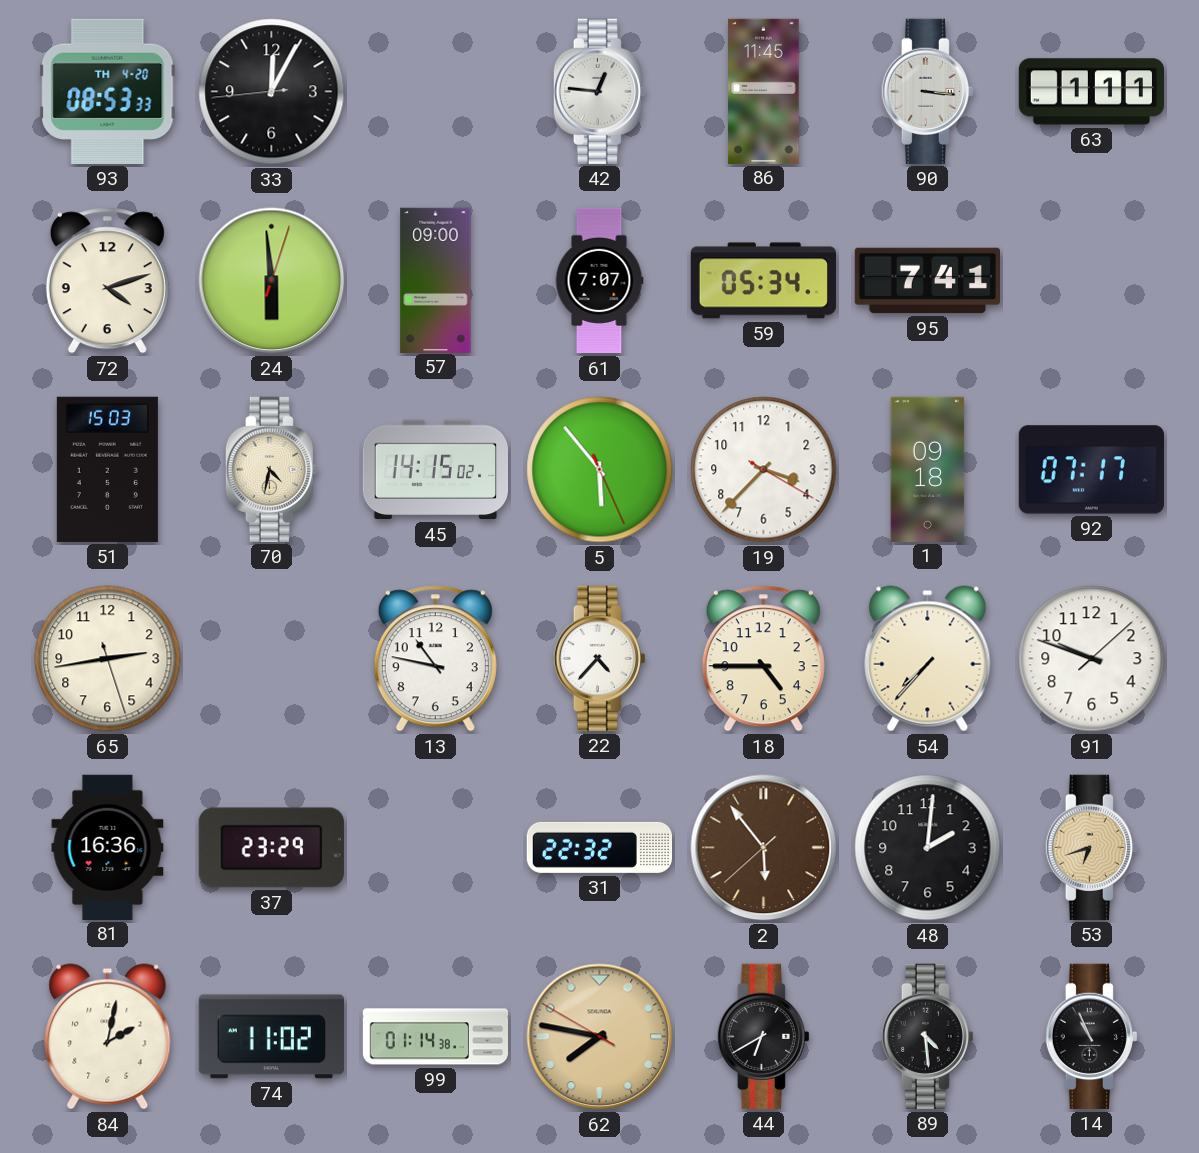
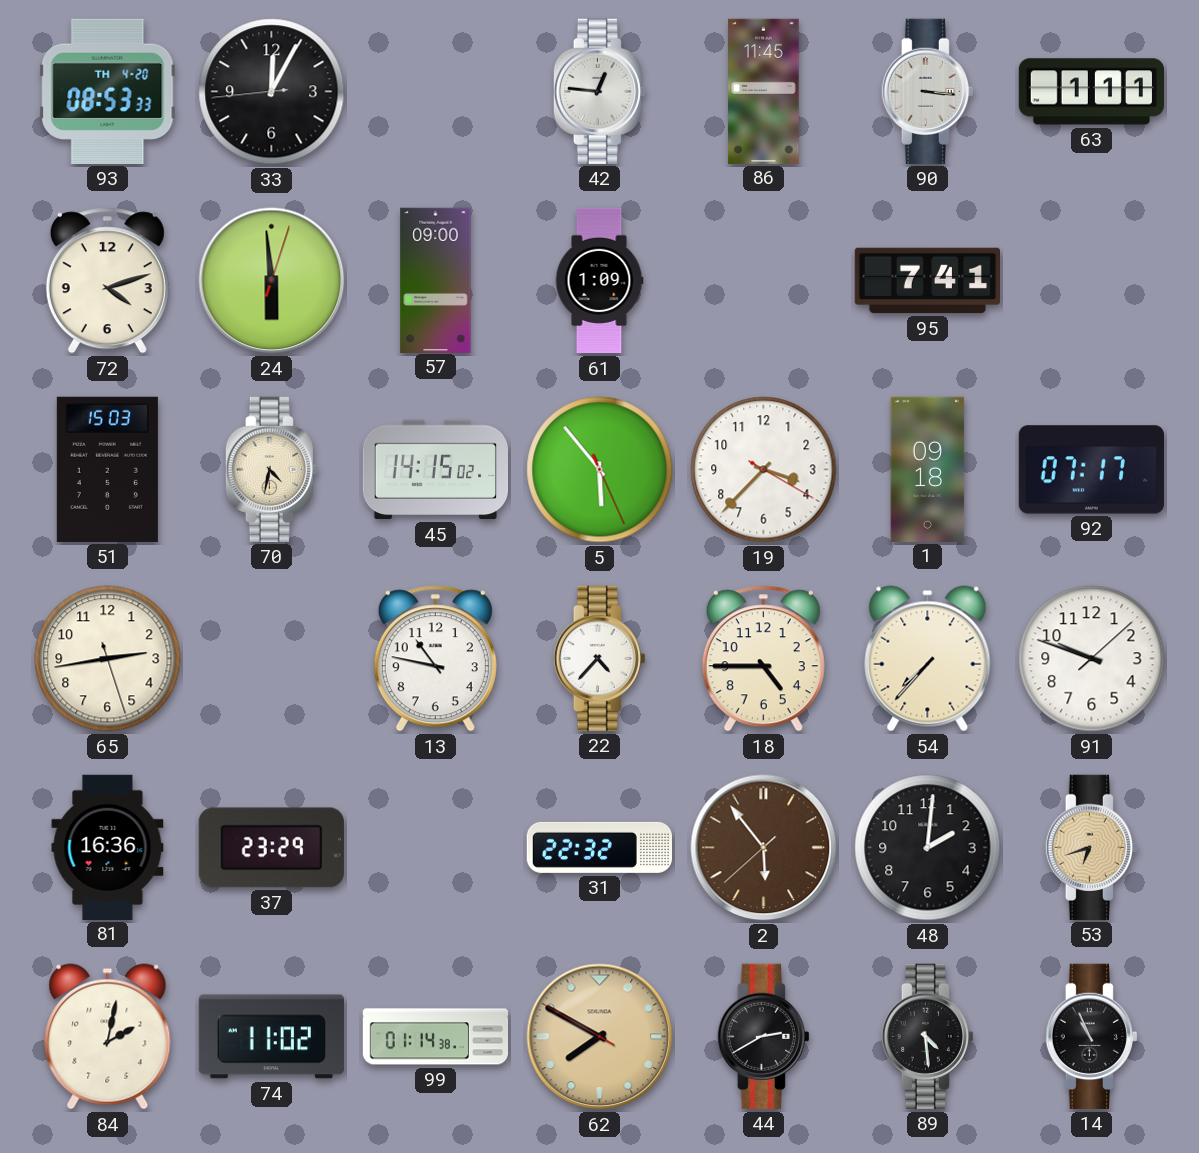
61: 7:07 -> 1:09 (599, 281)
59: 05:34 -> none (763, 281)
62: 7:46 -> 7:49 (600, 1037)
44: 6:40 -> 2:40 (763, 1036)
